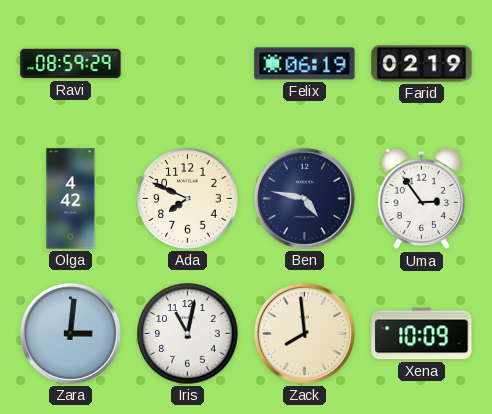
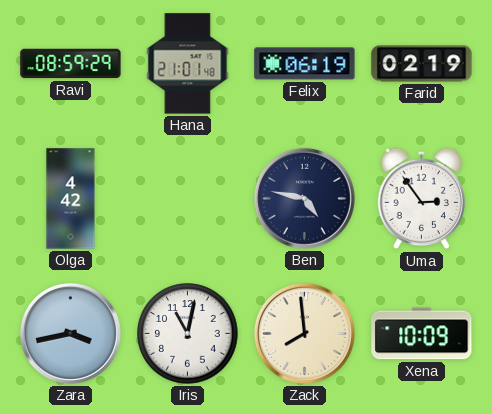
Hana: none -> 21:01 (188, 64)
Ada: 7:49 -> none (188, 199)
Zara: 3:01 -> 3:43 (70, 333)
